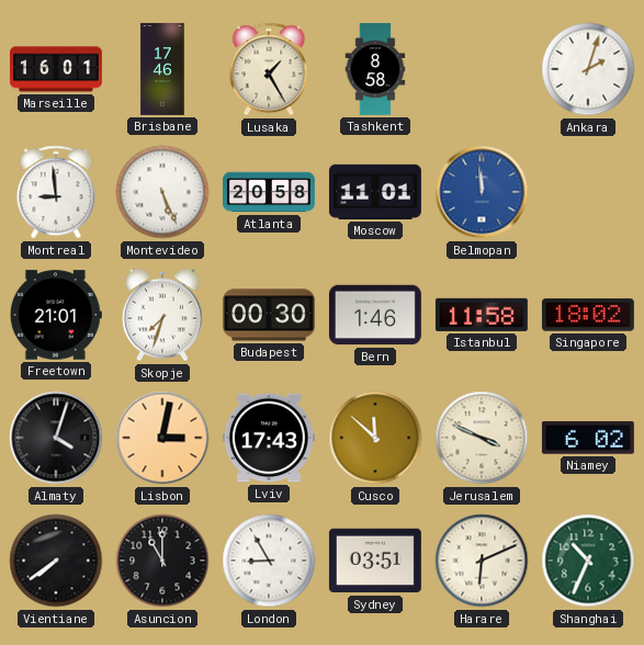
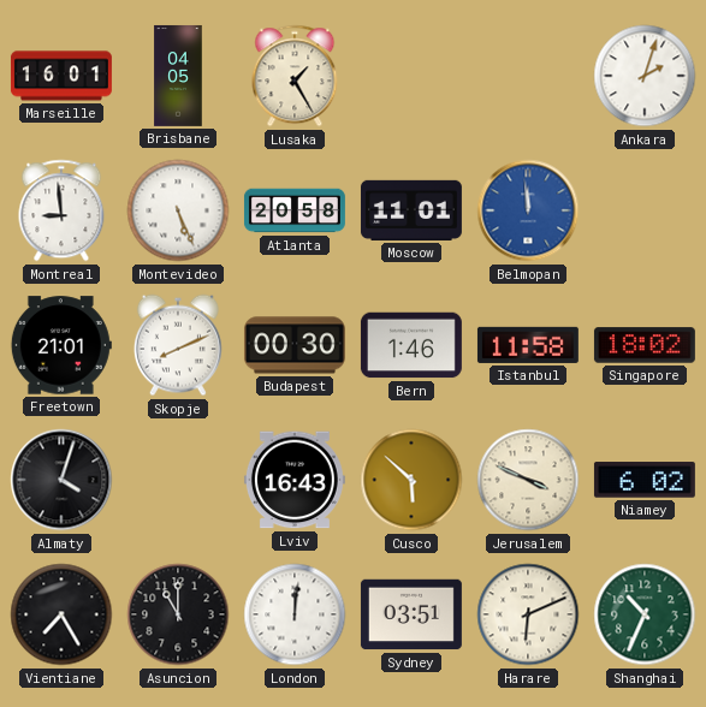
Brisbane: 17:46 -> 04:05 (178, 76)
Tashkent: 8:58 -> none (375, 69)
Skopje: 7:33 -> 8:11 (178, 345)
Lisbon: 3:02 -> none (162, 438)
Lviv: 17:43 -> 16:43 (295, 480)
Cusco: 11:52 -> 5:52 (411, 480)
Vientiane: 7:39 -> 7:25 (61, 614)
London: 8:55 -> 12:01 (295, 614)
